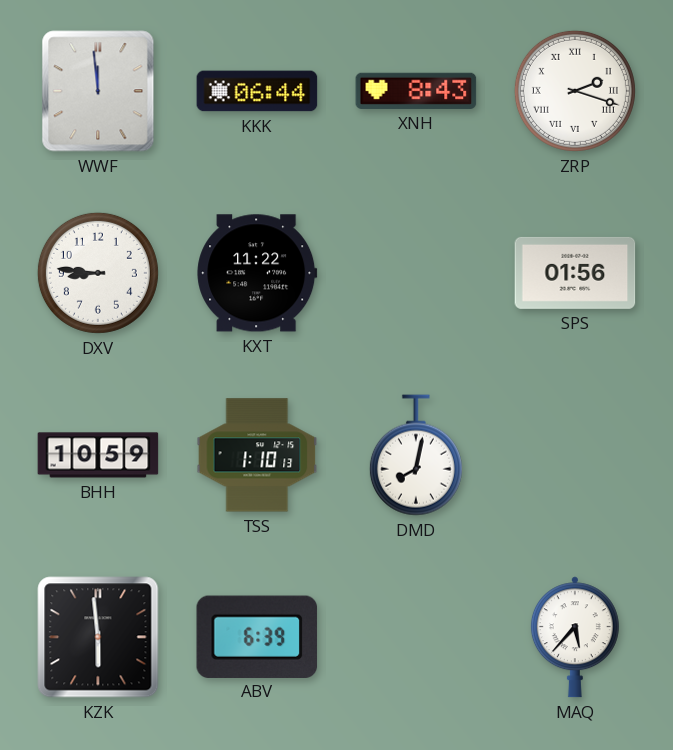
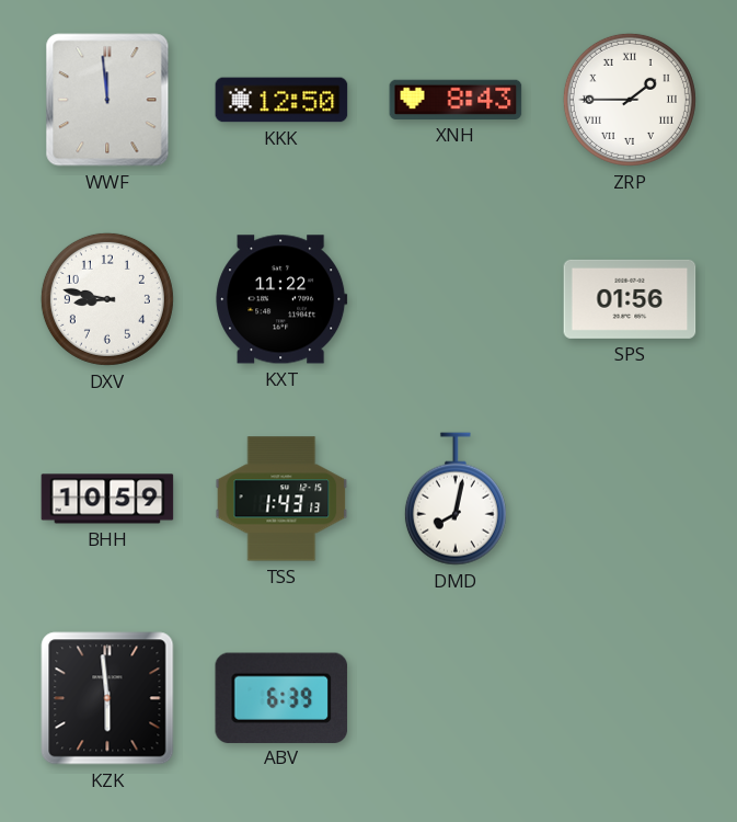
KKK: 06:44 -> 12:50 (281, 100)
ZRP: 2:18 -> 1:45 (630, 100)
DXV: 8:46 -> 8:47 (107, 299)
TSS: 1:10 -> 1:43 (281, 499)
MAQ: 5:37 -> none (575, 637)
